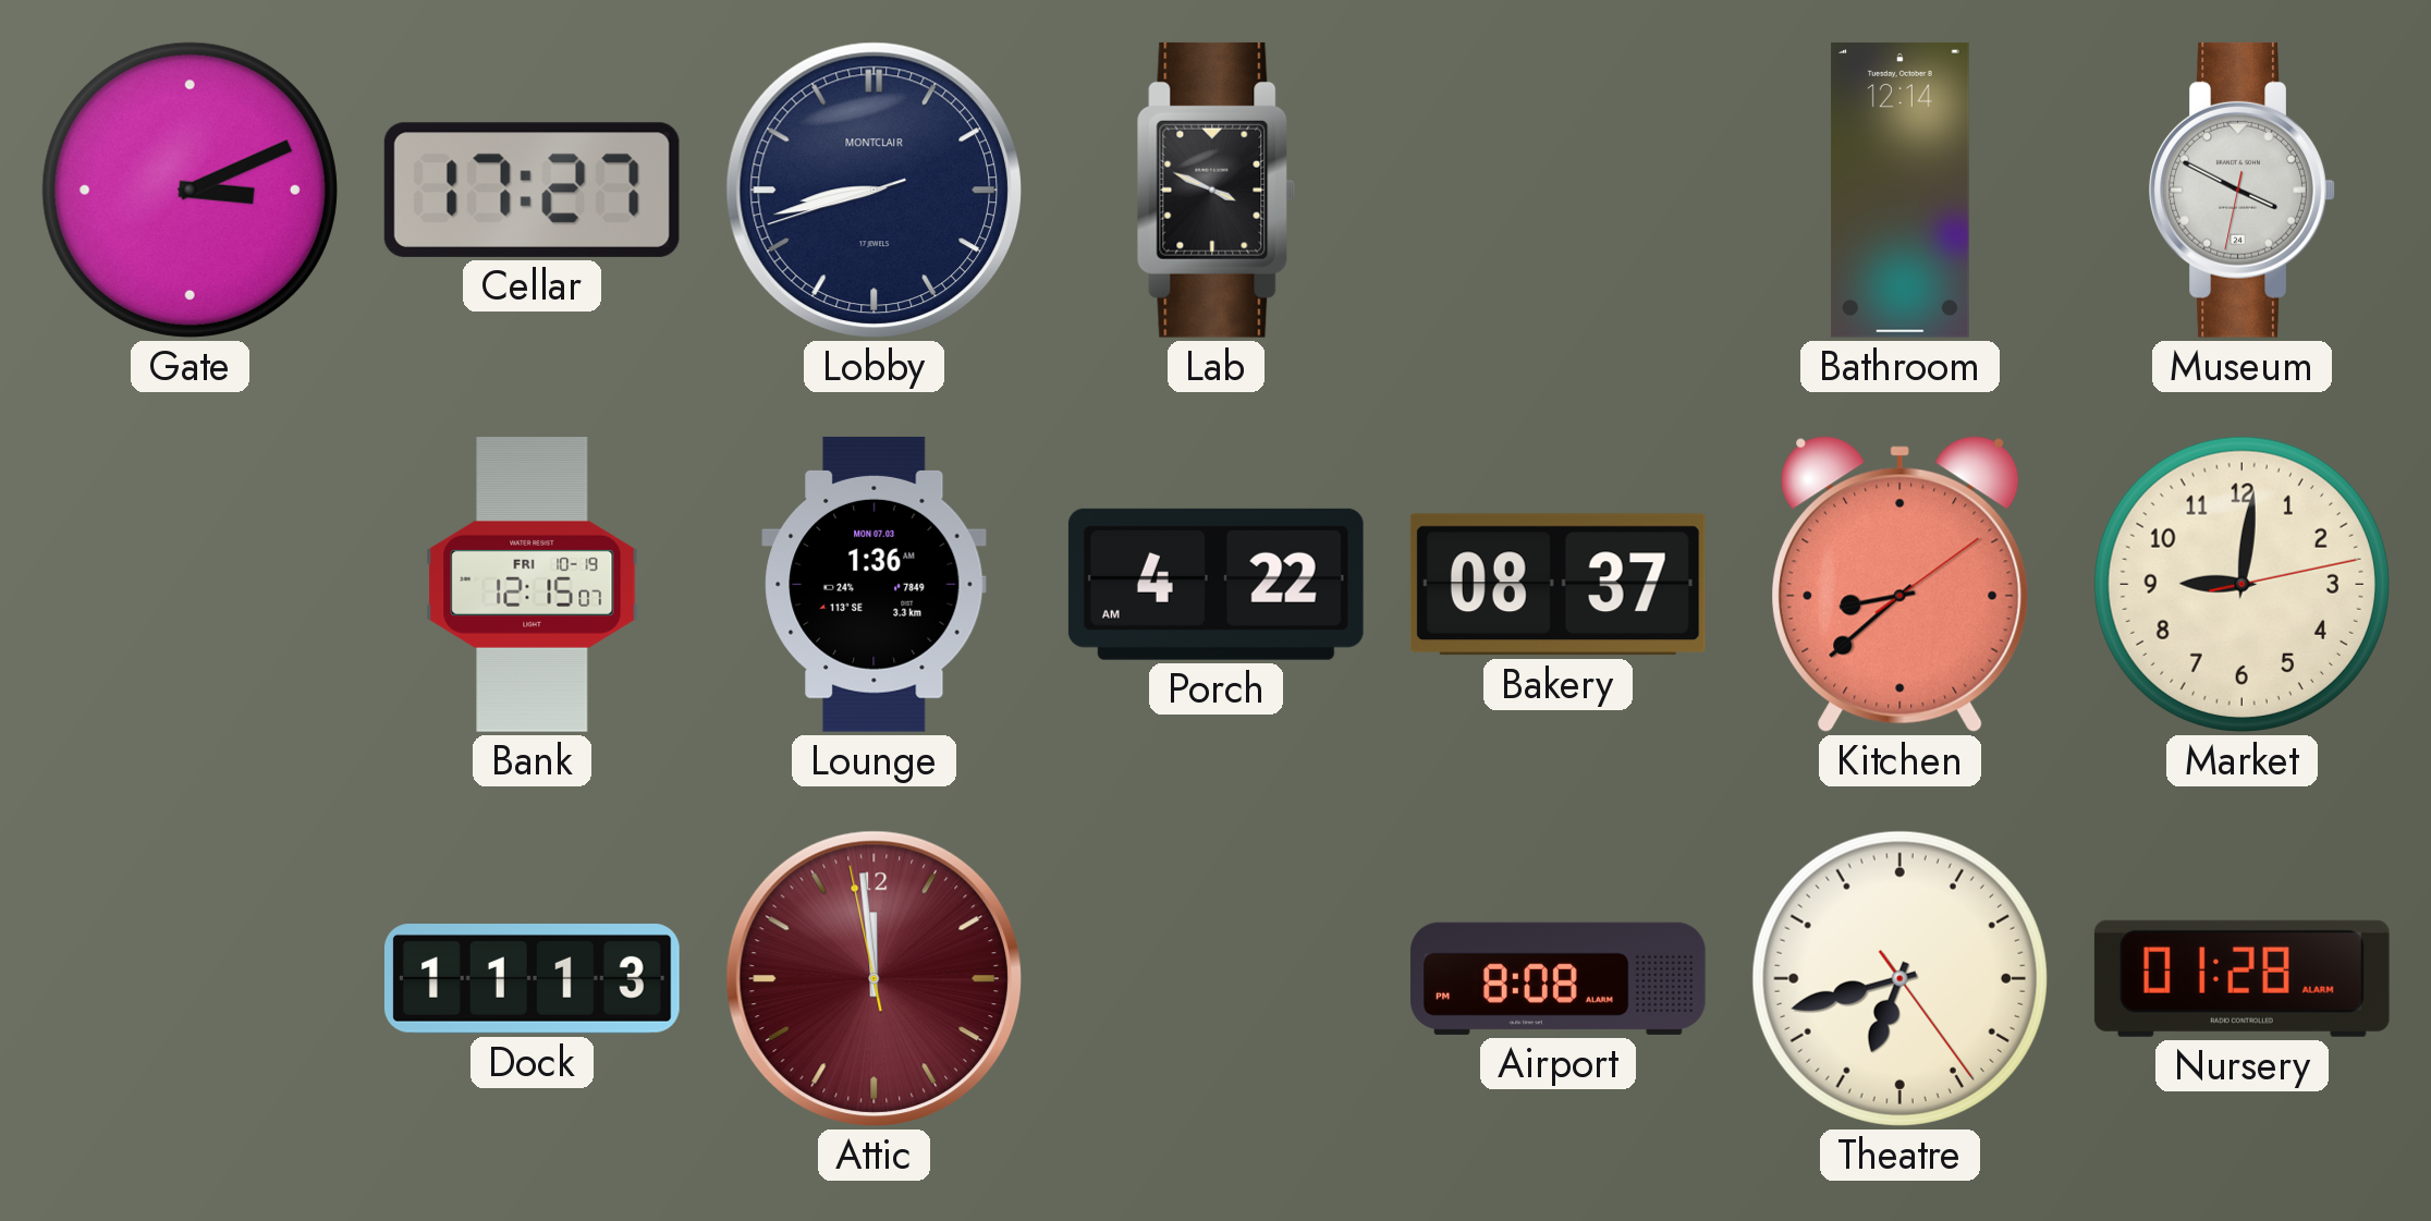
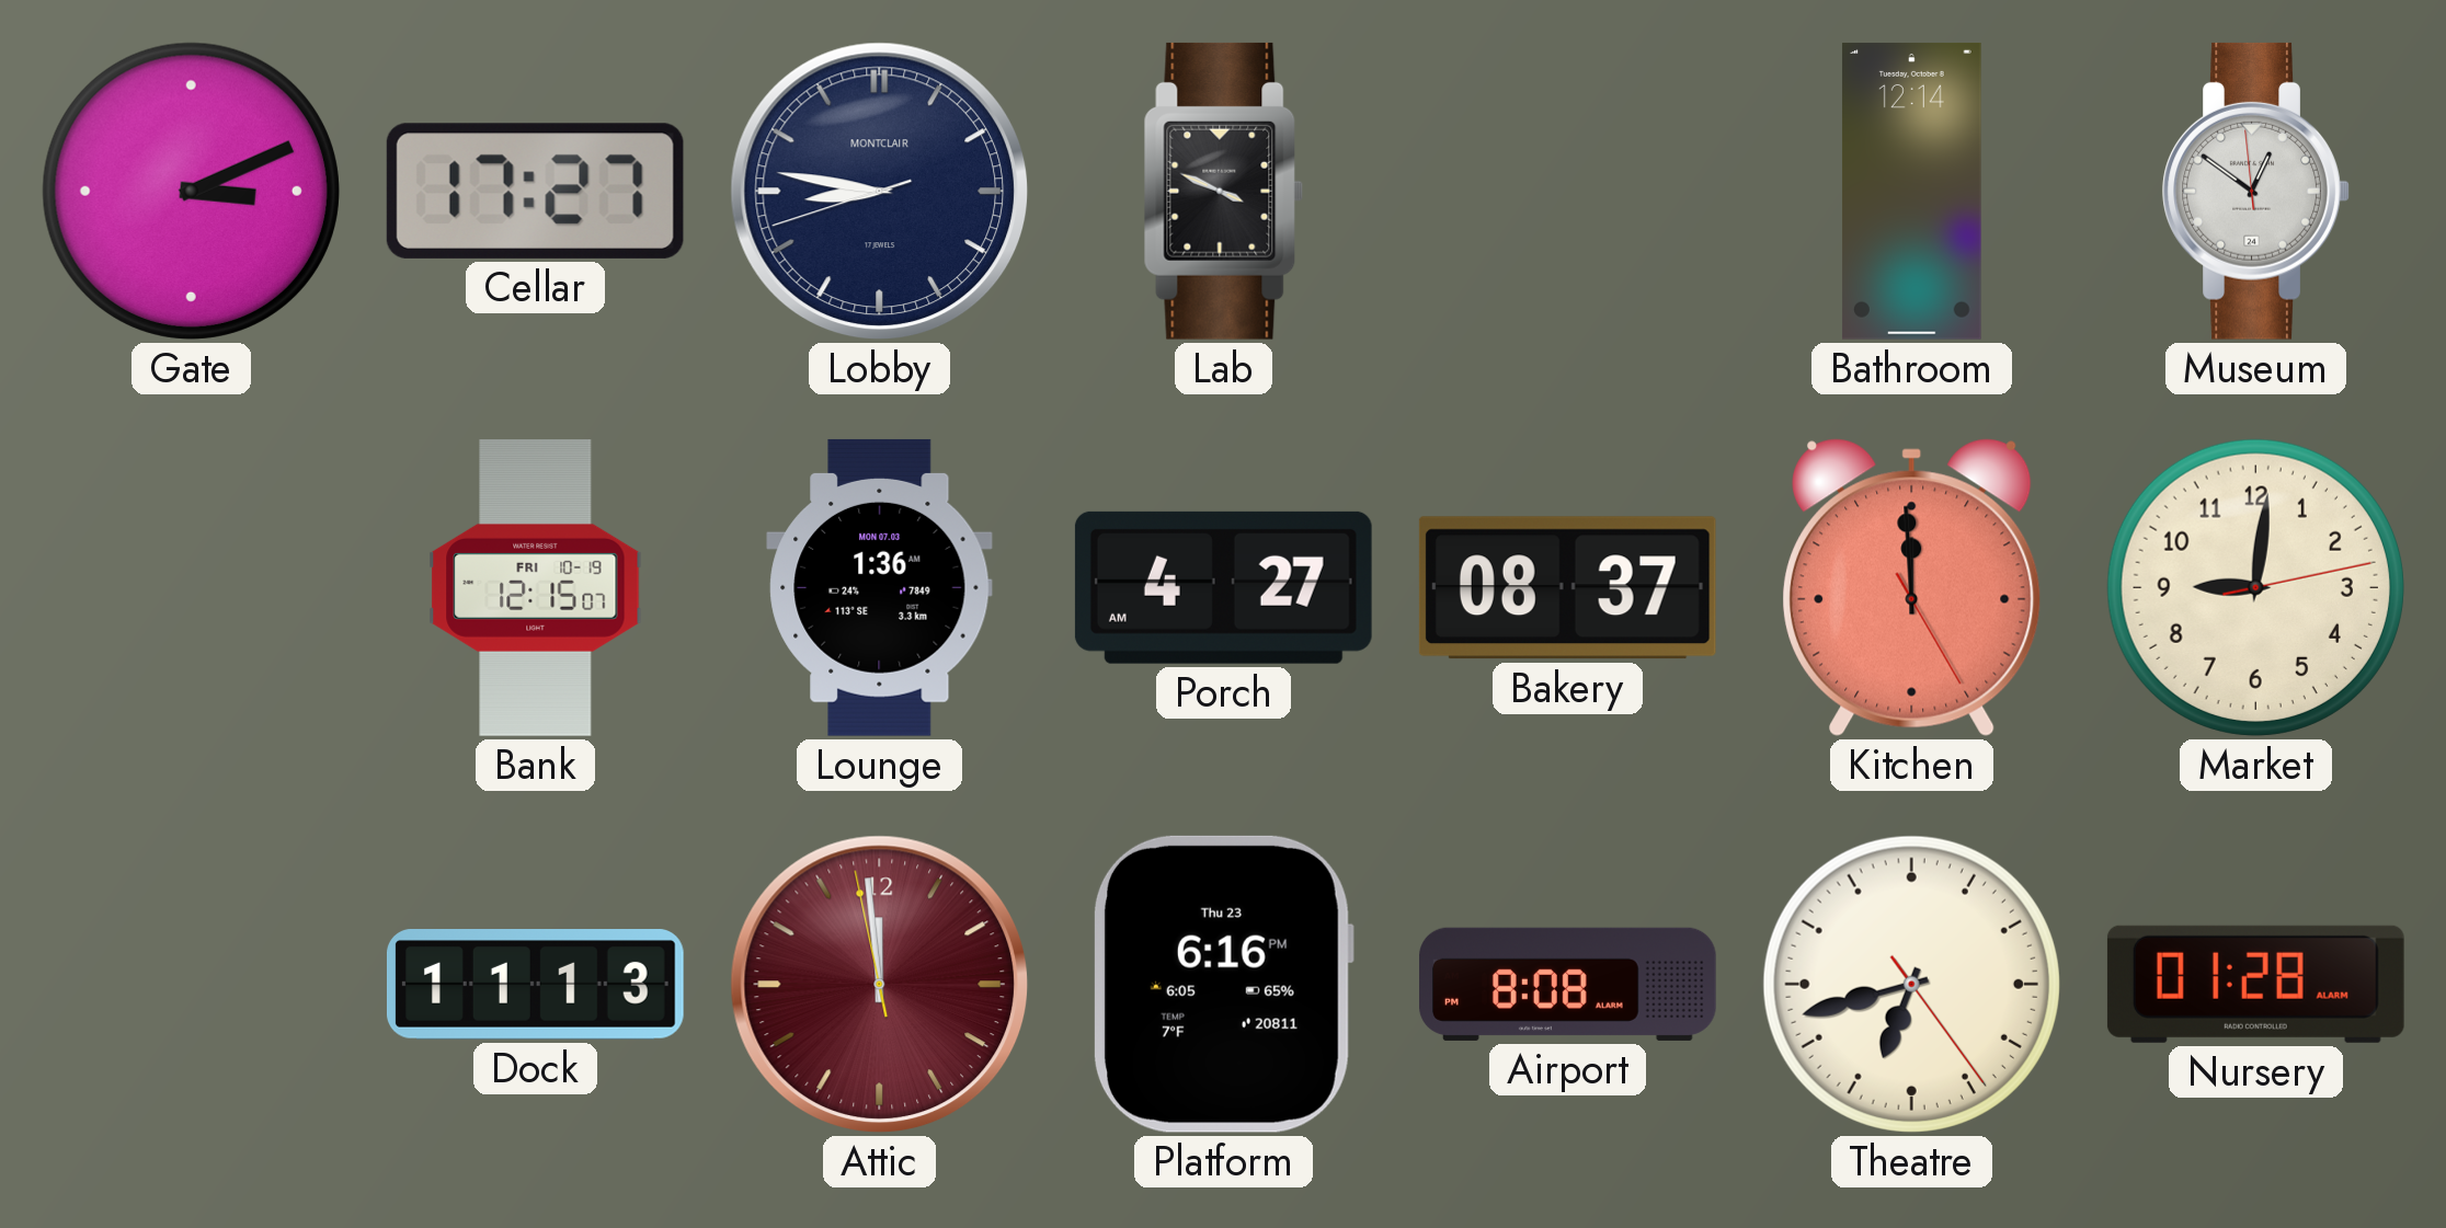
Lobby: 8:42 -> 8:46 (879, 191)
Museum: 3:49 -> 12:50 (2255, 191)
Porch: 4:22 -> 4:27 (1223, 587)
Kitchen: 8:38 -> 11:59 (1912, 587)
Platform: none -> 6:16 (1223, 984)
